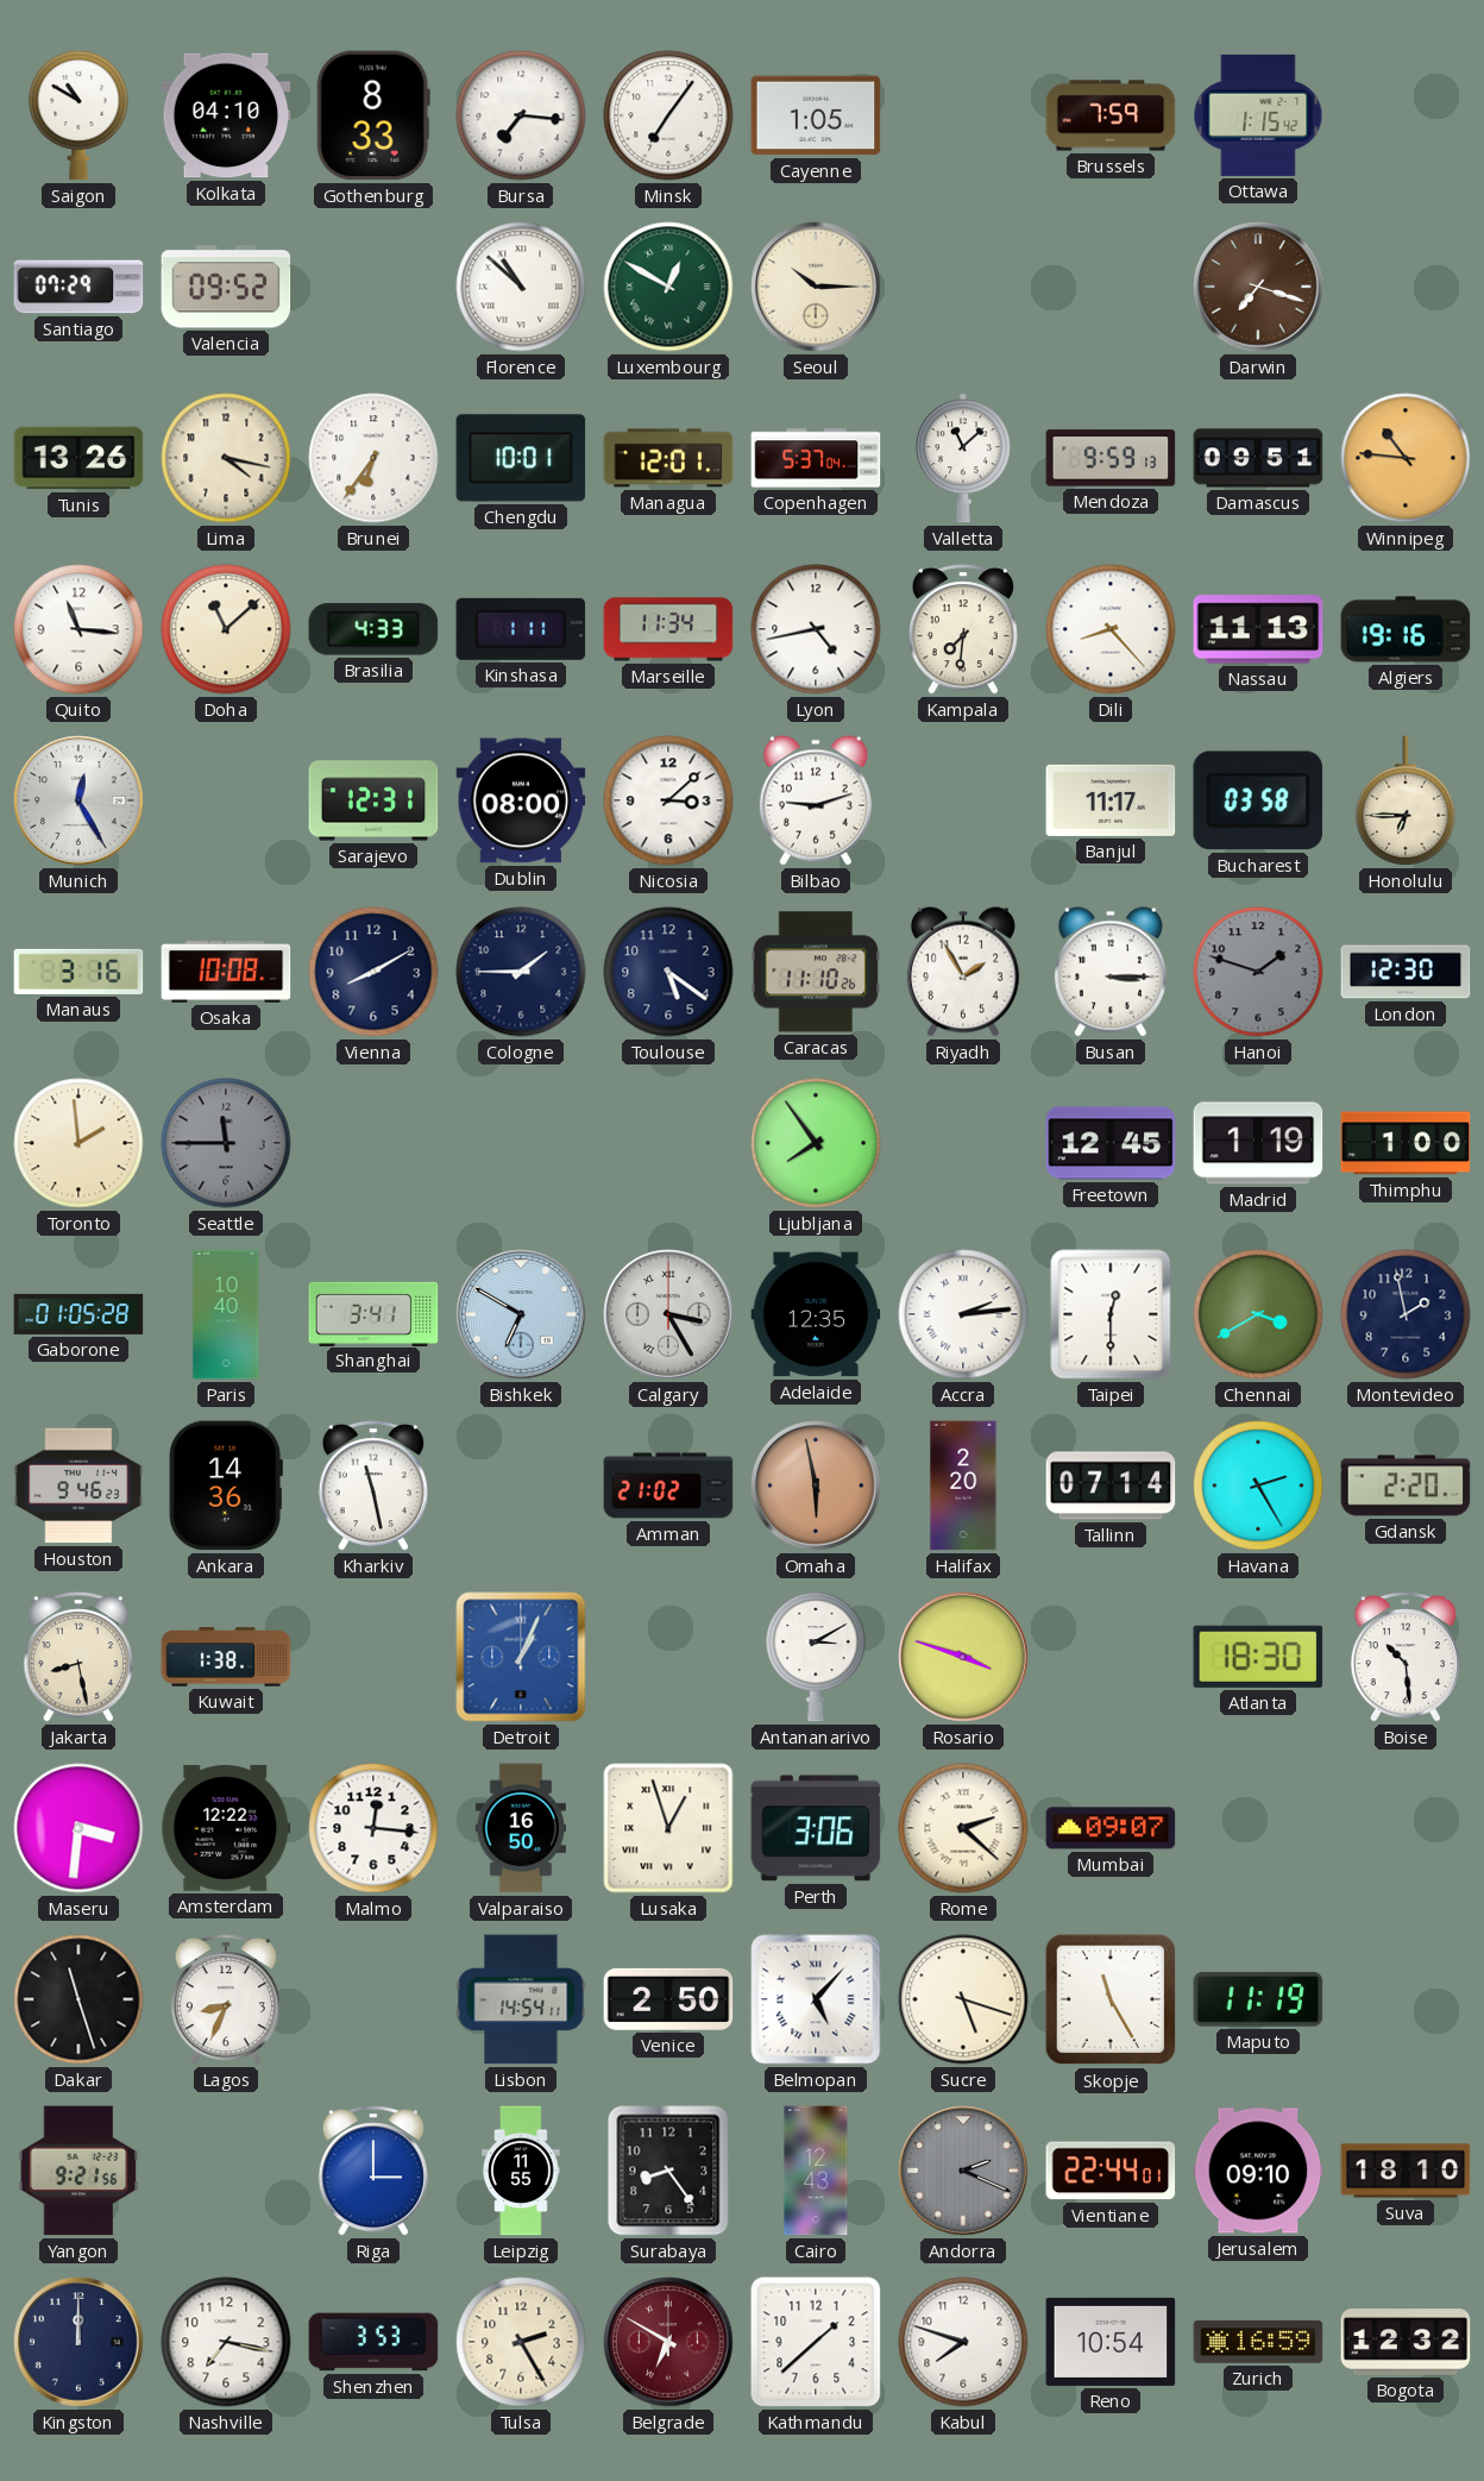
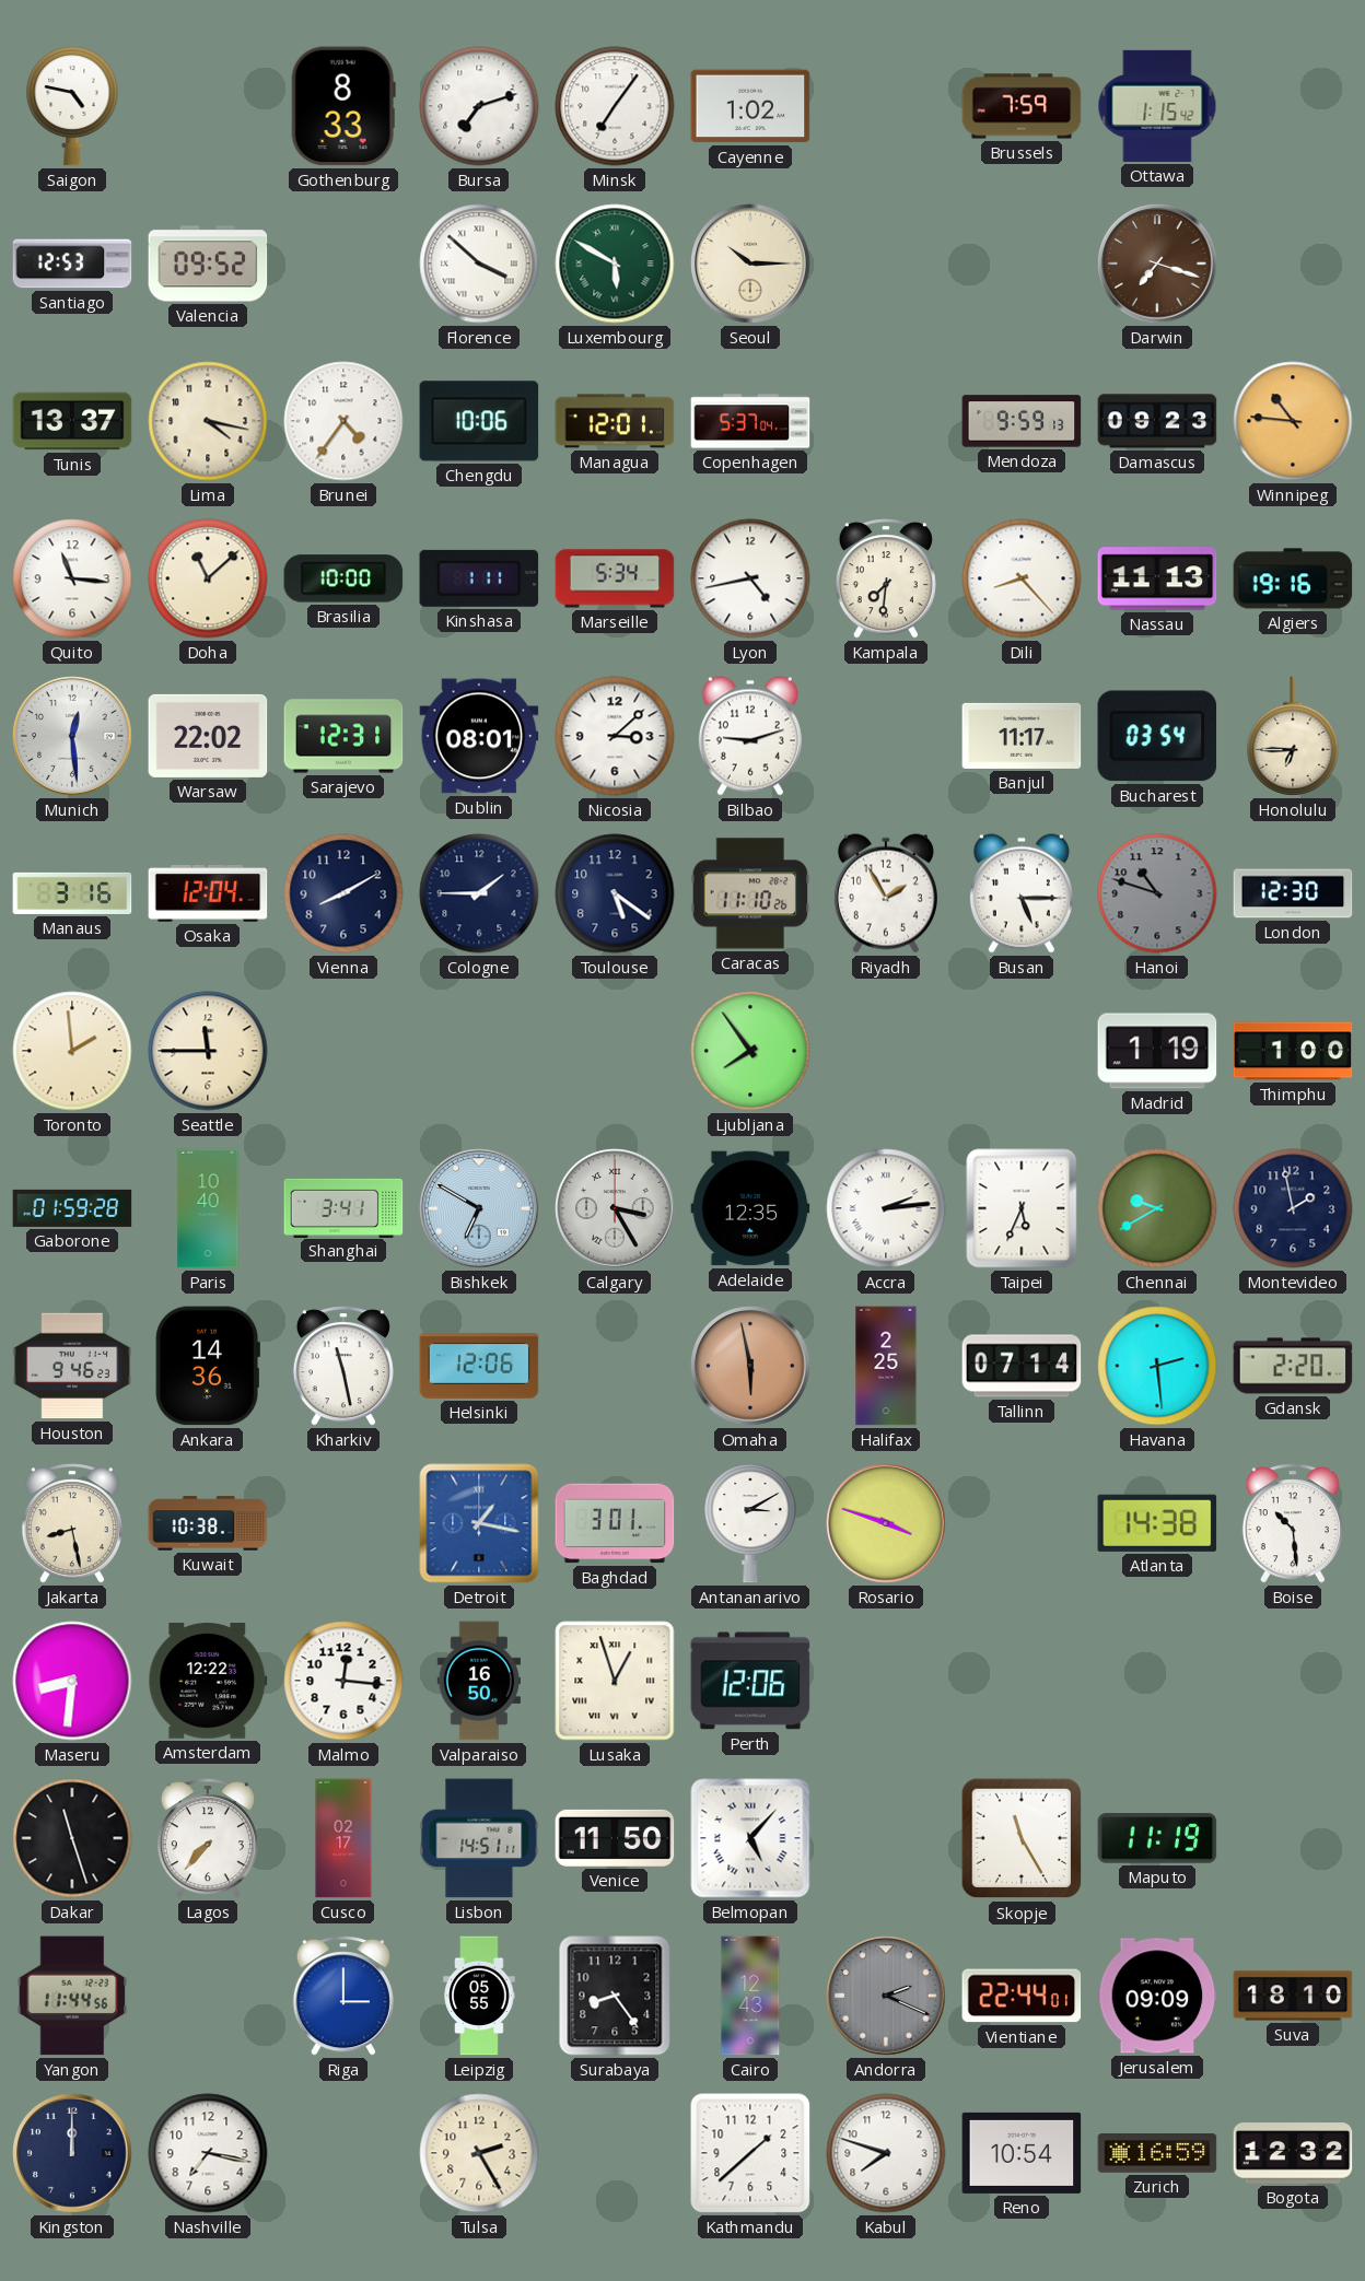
Saigon: 10:50 -> 4:47 (72, 106)
Kolkata: 04:10 -> none (226, 115)
Bursa: 7:16 -> 7:12 (479, 106)
Cayenne: 1:05 -> 1:02 (750, 106)
Santiago: 07:29 -> 12:53 (72, 264)
Florence: 10:52 -> 3:52 (479, 264)
Luxembourg: 12:50 -> 5:50 (615, 264)
Tunis: 13:26 -> 13:37 (72, 421)
Brunei: 6:36 -> 4:36 (343, 421)
Chengdu: 10:01 -> 10:06 (479, 421)
Valletta: 11:08 -> none (963, 458)
Damascus: 09:51 -> 09:23 (1157, 421)
Brasilia: 4:33 -> 10:00 (343, 578)
Marseille: 11:34 -> 5:34 (615, 578)
Munich: 12:25 -> 12:29 (72, 736)
Warsaw: none -> 22:02 (208, 736)
Dublin: 08:00 -> 08:01 (479, 736)
Bucharest: 03:58 -> 03:54 (1157, 736)
Osaka: 10:08 -> 12:04 (208, 894)
Busan: 3:15 -> 5:15 (1022, 893)
Hanoi: 1:48 -> 10:48 (1157, 893)
Seattle dial: grey -> cream (208, 1051)
Freetown: 12:45 -> none (1111, 1143)
Gaborone: 01:05 -> 01:59 (72, 1208)
Taipei: 12:30 -> 5:34 (1022, 1208)
Chennai: 3:40 -> 9:40 (1157, 1208)
Helsinki: none -> 12:06 (479, 1366)
Amman: 21:02 -> none (668, 1486)
Halifax: 2:20 -> 2:25 (886, 1366)
Havana: 2:25 -> 2:29 (1157, 1366)
Kuwait: 1:38 -> 10:38 (208, 1523)
Detroit: 1:04 -> 1:17 (479, 1523)
Baghdad: none -> 3:01 (615, 1523)
Atlanta: 18:30 -> 14:38 (1157, 1523)
Maseru: 3:31 -> 8:31 (72, 1681)
Perth: 3:06 -> 12:06 (750, 1681)
Rome: 2:22 -> none (963, 1828)
Mumbai: 09:07 -> none (1111, 1828)
Lagos: 8:34 -> 7:37 (208, 1838)
Cusco: none -> 02:17 (343, 1838)
Lisbon: 14:54 -> 14:51 (479, 1838)
Venice: 2:50 -> 11:50 (615, 1838)
Sucre: 5:18 -> none (963, 1999)
Yangon: 9:21 -> 11:44 (72, 1996)
Leipzig: 11:55 -> 05:55 (479, 1996)
Jerusalem: 09:10 -> 09:09 (1157, 1996)
Shenzhen: 3:53 -> none (373, 2342)
Belgrade: 6:50 -> none (668, 2342)
